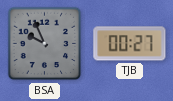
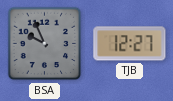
TJB: 00:27 -> 12:27 (130, 44)
